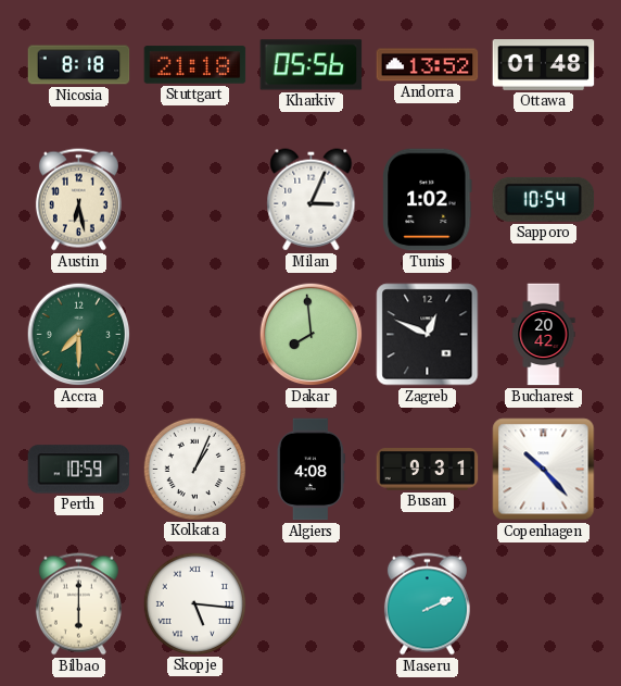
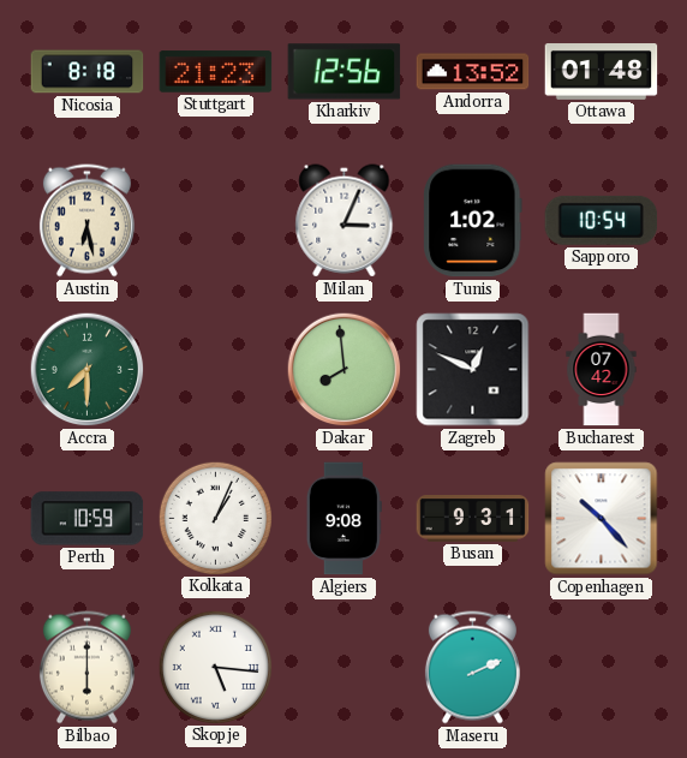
Stuttgart: 21:18 -> 21:23 (216, 72)
Kharkiv: 05:56 -> 12:56 (345, 72)
Bucharest: 20:42 -> 07:42 (602, 370)
Algiers: 4:08 -> 9:08 (343, 519)
